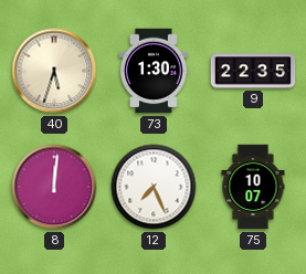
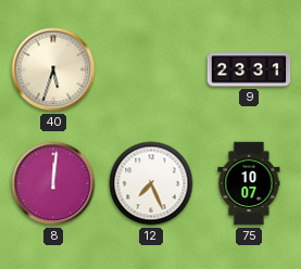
73: 1:30 -> none (155, 71)
9: 22:35 -> 23:31 (249, 69)
